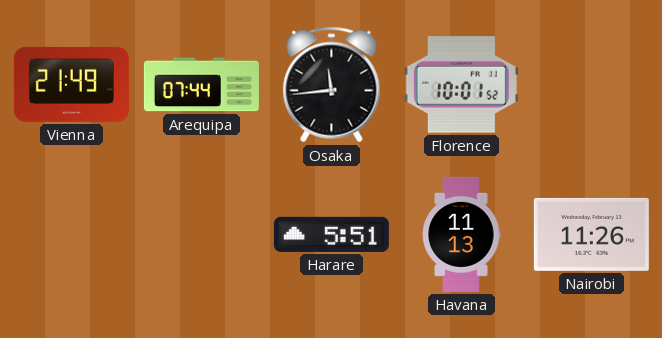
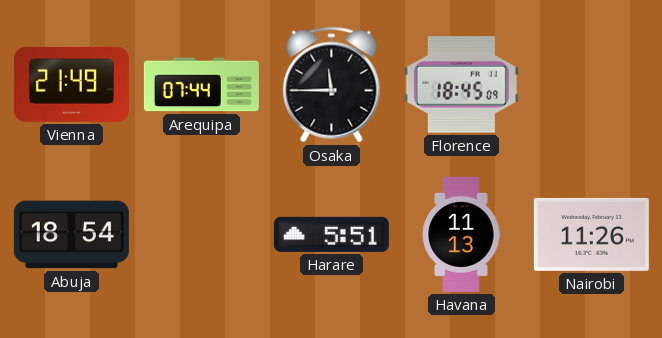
Osaka: 11:44 -> 11:45 (332, 85)
Florence: 10:01 -> 18:45 (461, 85)
Abuja: none -> 18:54 (71, 235)
